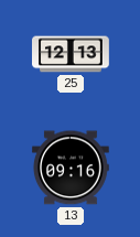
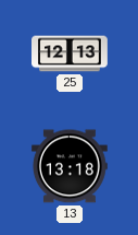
13: 09:16 -> 13:18 (70, 166)
